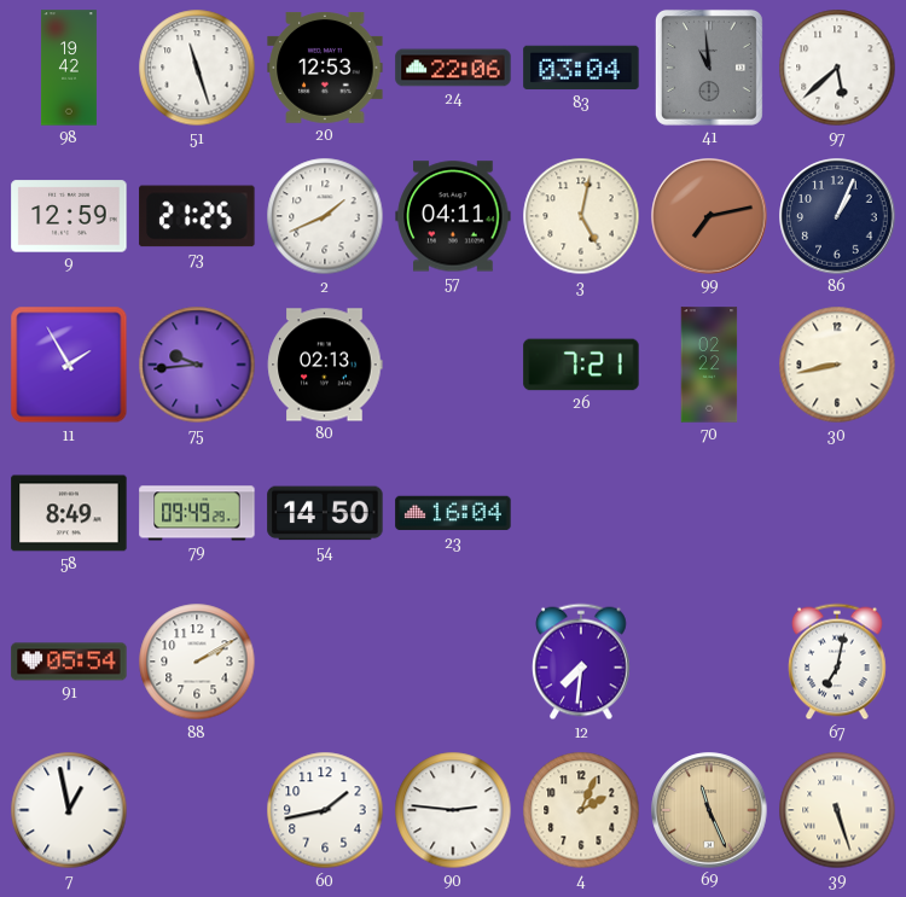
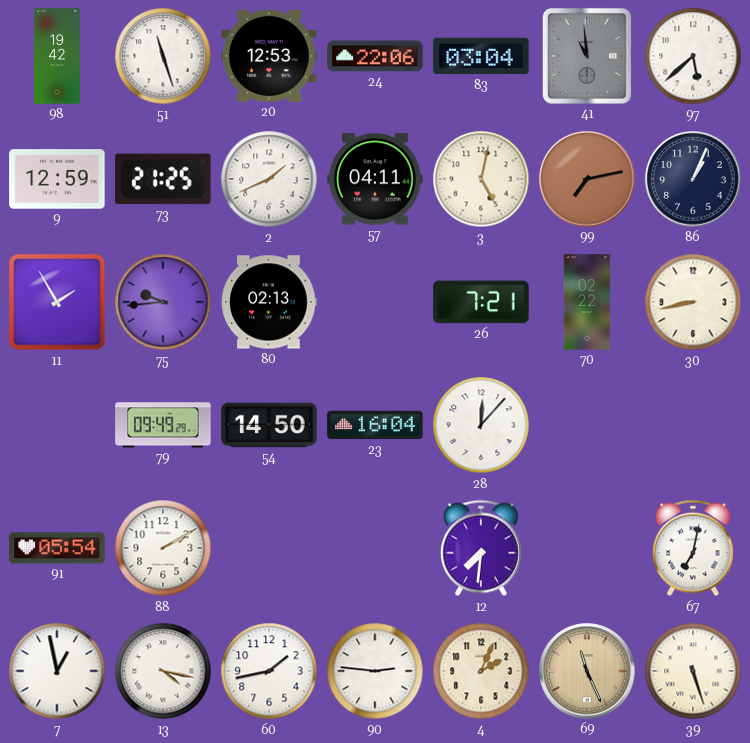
58: 8:49 -> none (69, 513)
28: none -> 12:07 (481, 425)
13: none -> 4:17 (163, 671)
